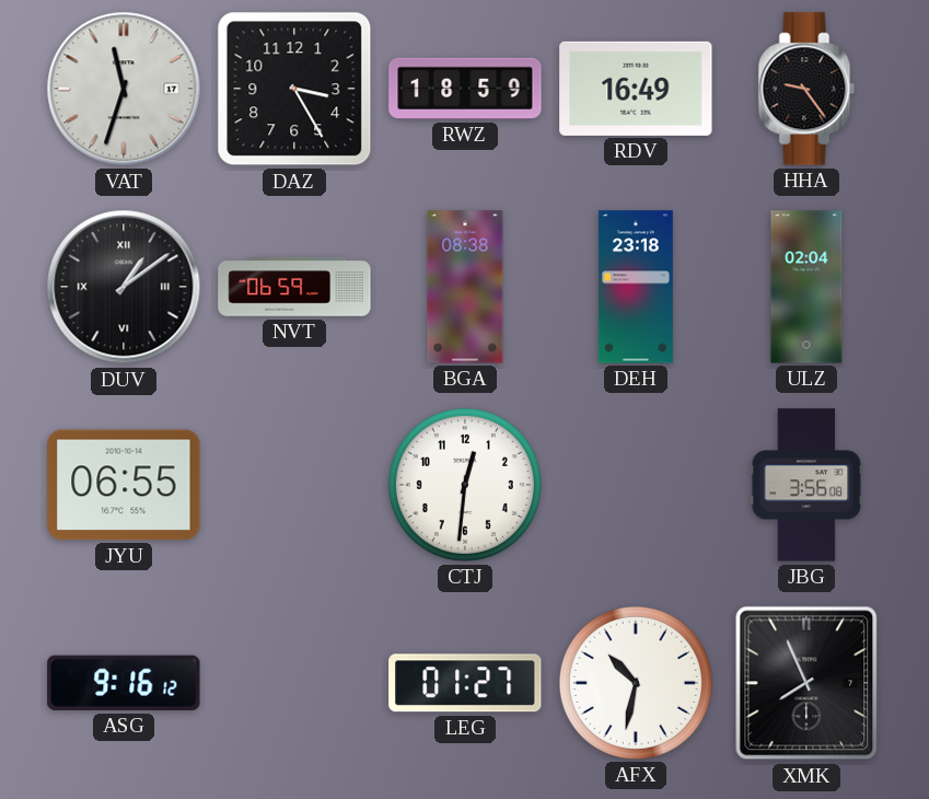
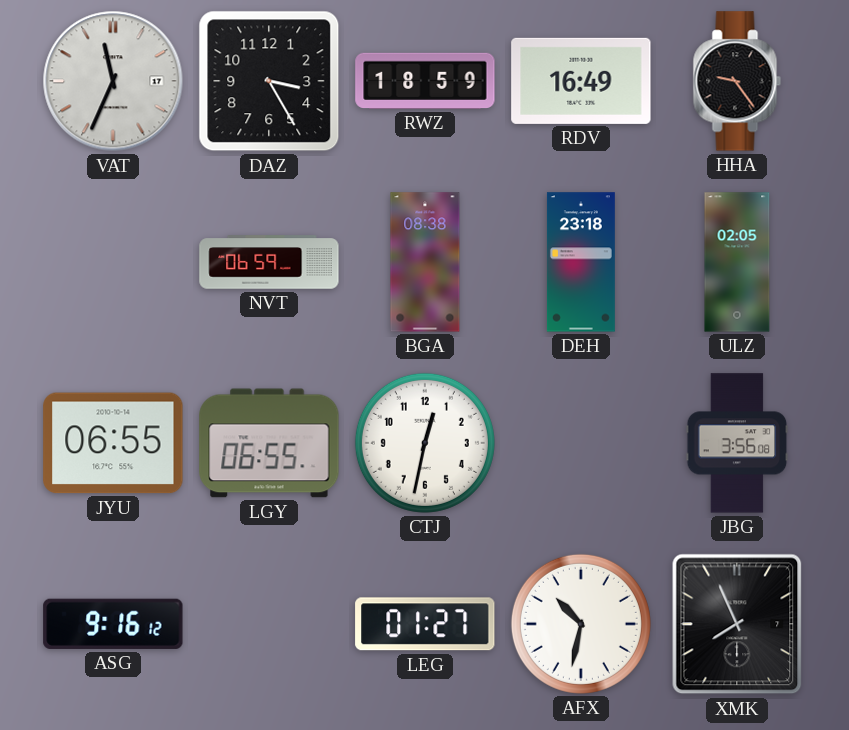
VAT: 11:33 -> 11:34 (113, 81)
DUV: 1:09 -> none (124, 287)
ULZ: 02:04 -> 02:05 (737, 262)
LGY: none -> 06:55 (269, 443)
CTJ: 12:31 -> 12:32 (425, 443)
